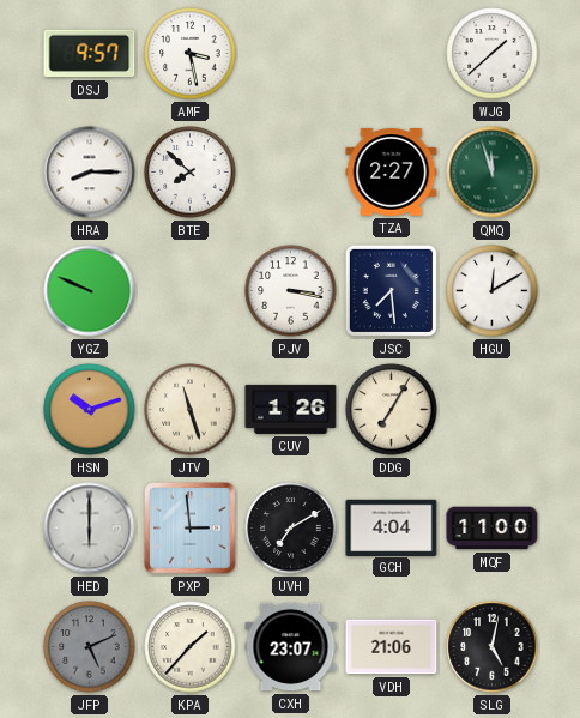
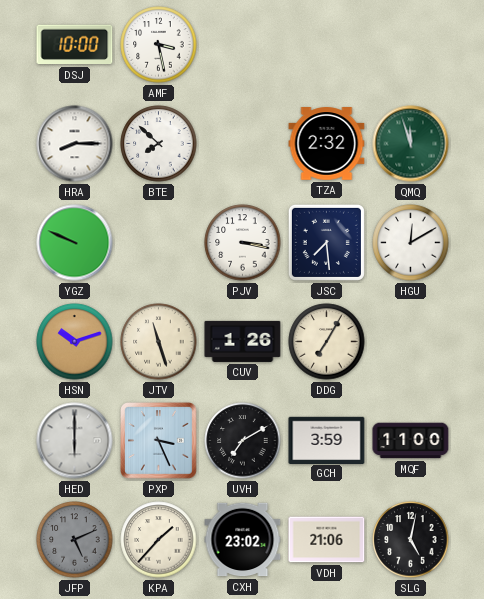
DSJ: 9:57 -> 10:00 (75, 45)
WJG: 1:38 -> none (493, 54)
TZA: 2:27 -> 2:32 (327, 144)
PXP: 2:59 -> 3:26 (159, 441)
GCH: 4:04 -> 3:59 (327, 440)
CXH: 23:07 -> 23:02 (243, 540)
